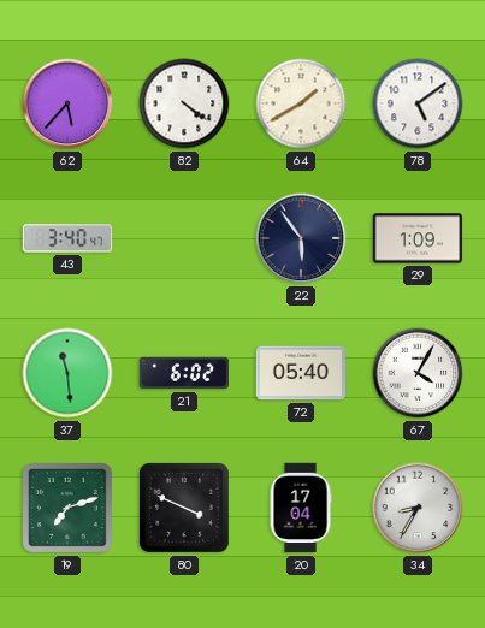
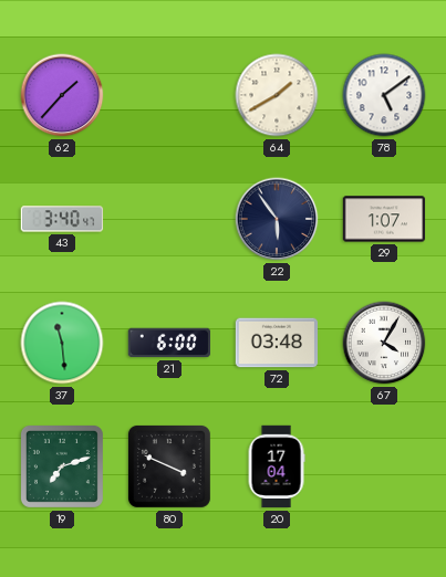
62: 5:37 -> 1:37 (62, 95)
82: 4:21 -> none (184, 103)
29: 1:09 -> 1:07 (384, 219)
21: 6:02 -> 6:00 (168, 343)
72: 05:40 -> 03:48 (276, 343)
34: 8:35 -> none (418, 508)
